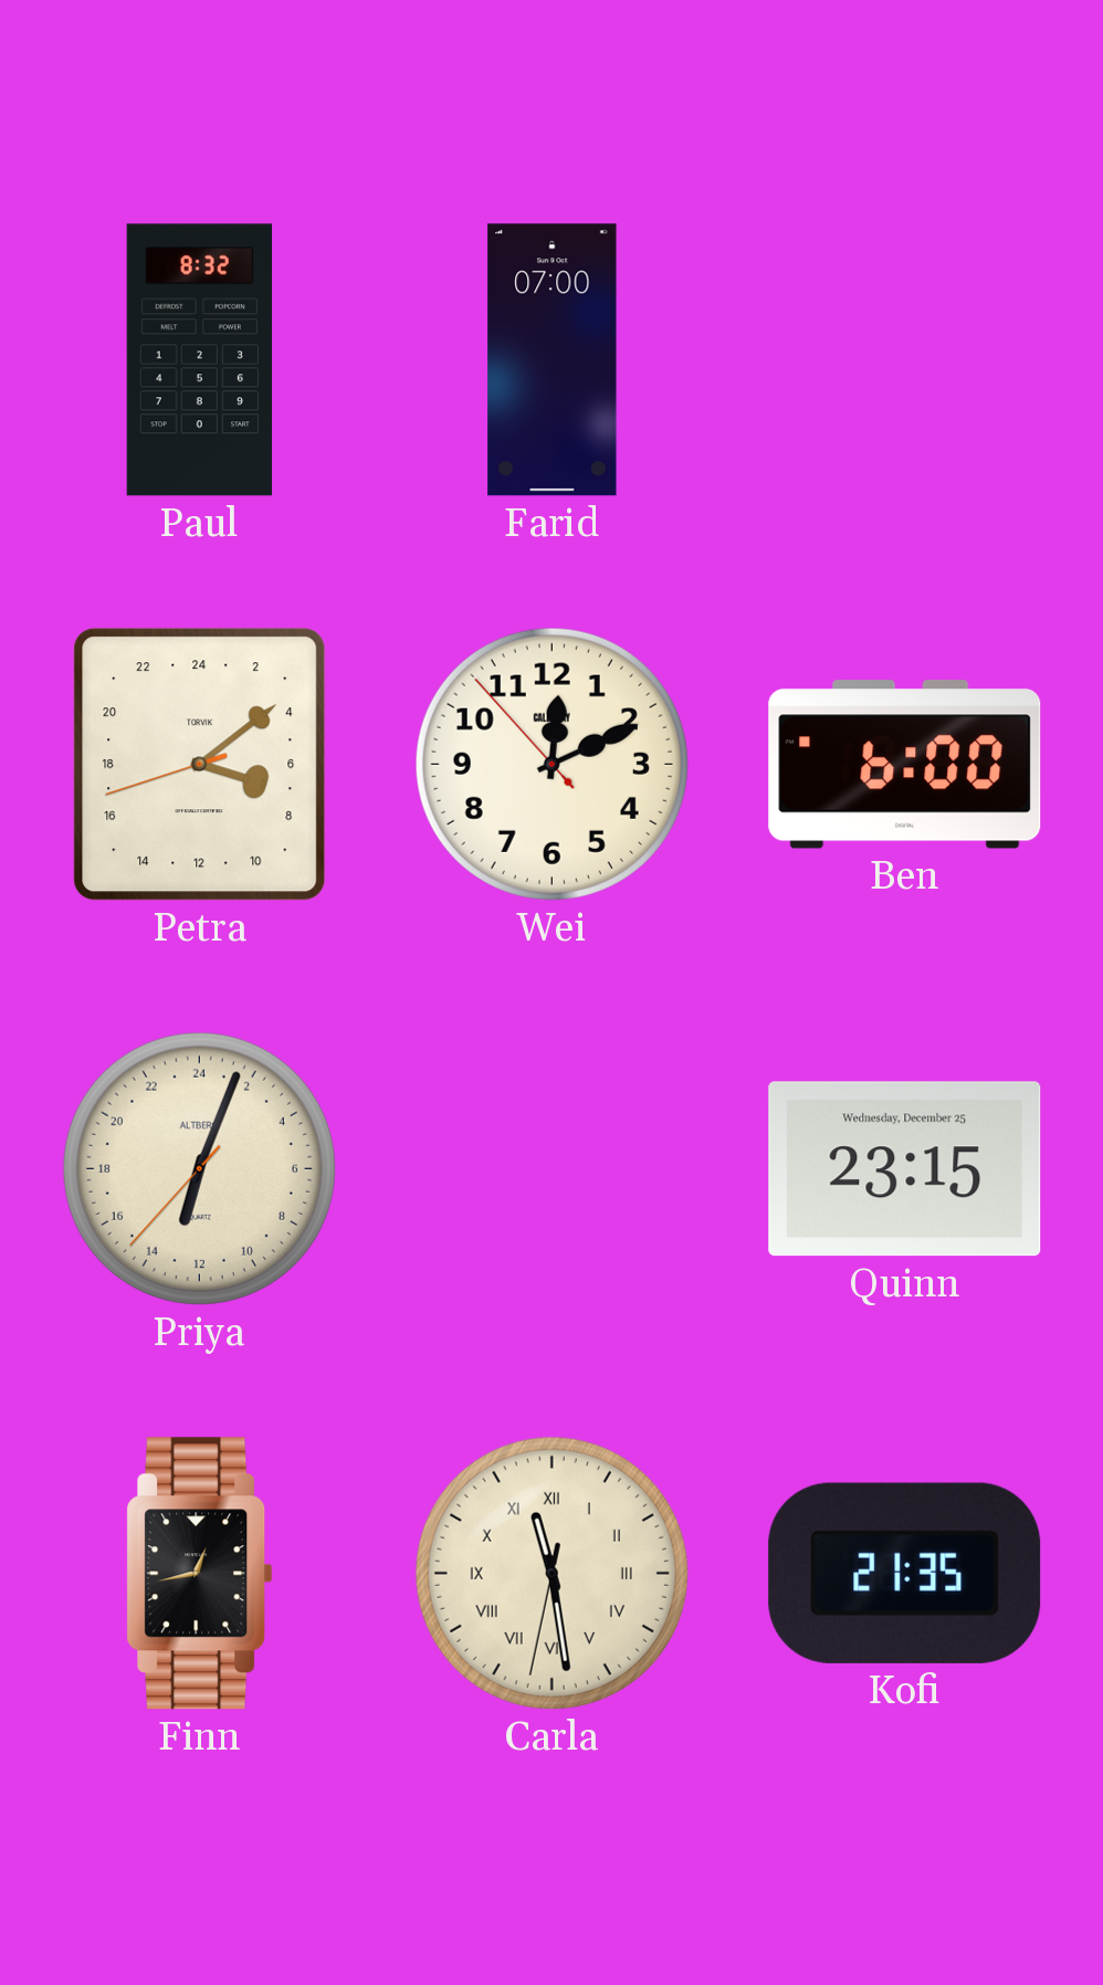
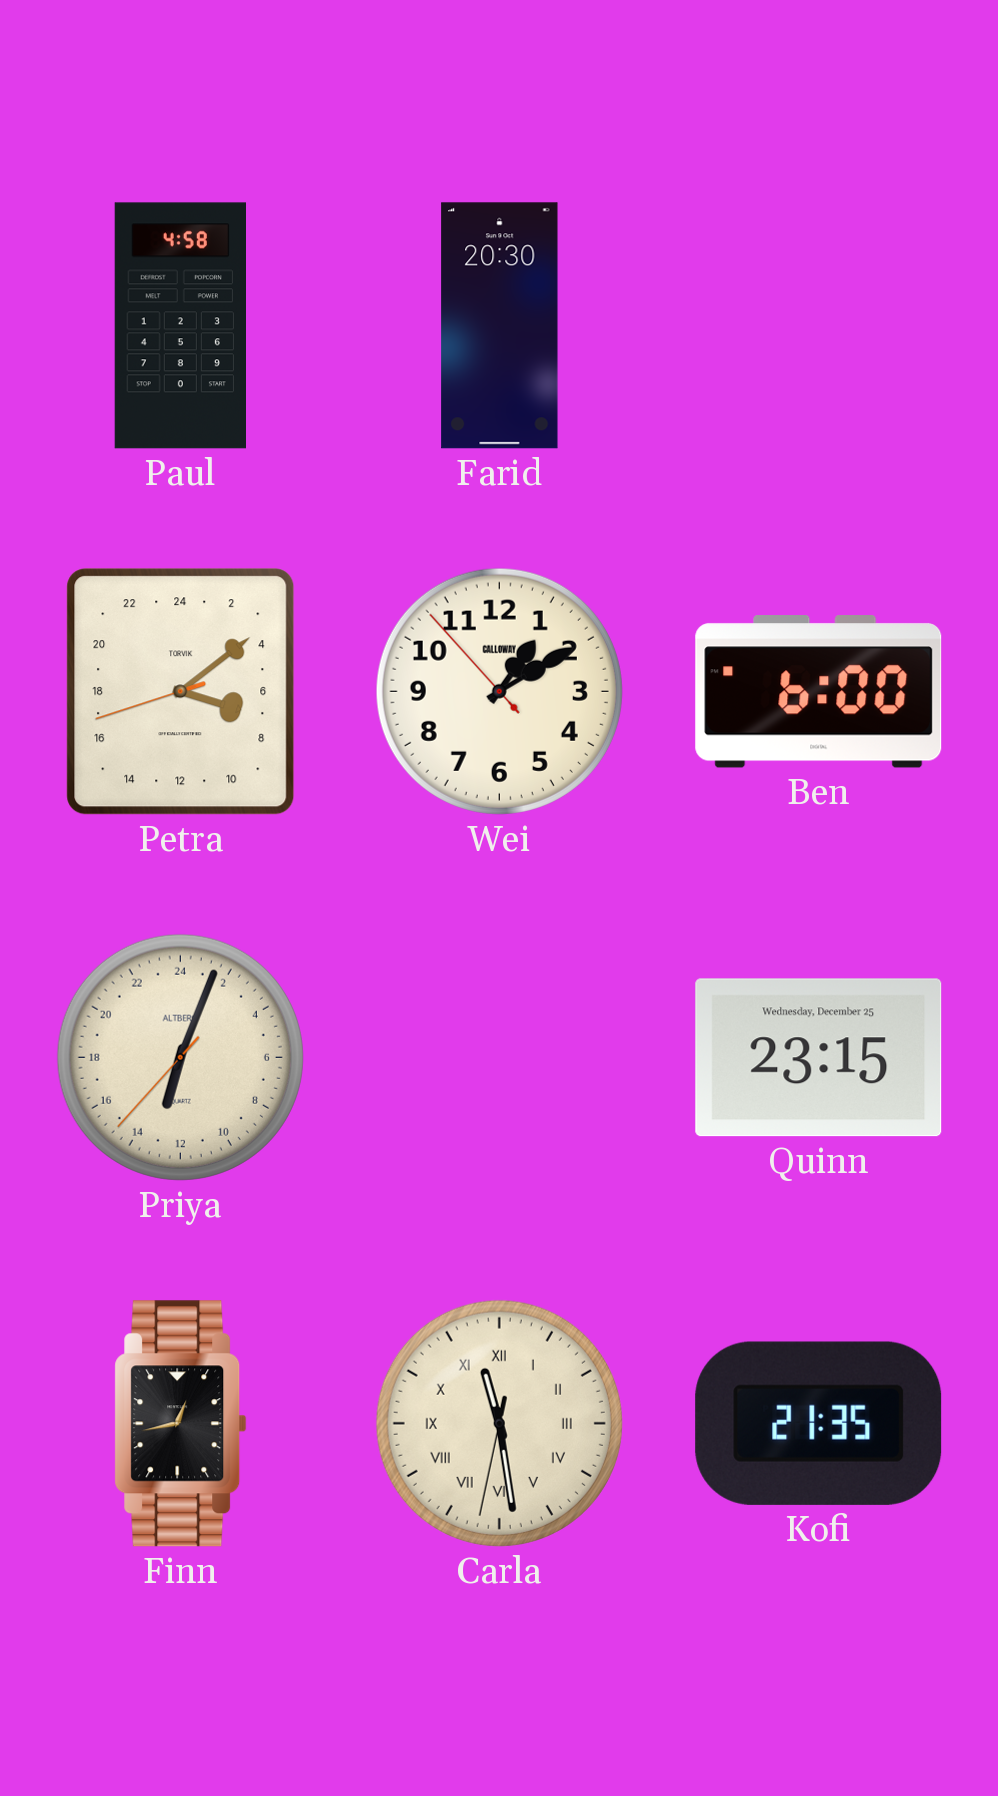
Paul: 8:32 -> 4:58 (180, 326)
Farid: 07:00 -> 20:30 (500, 326)
Wei: 12:10 -> 1:09 (499, 691)
